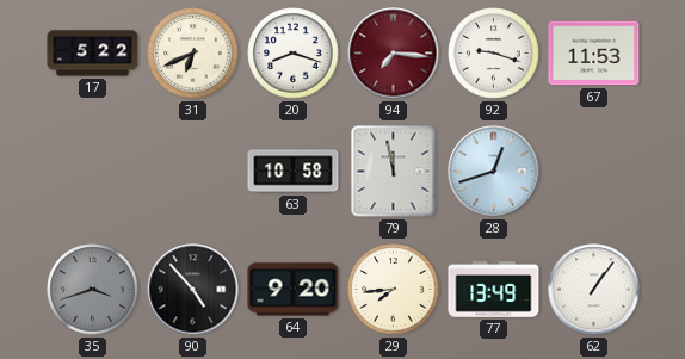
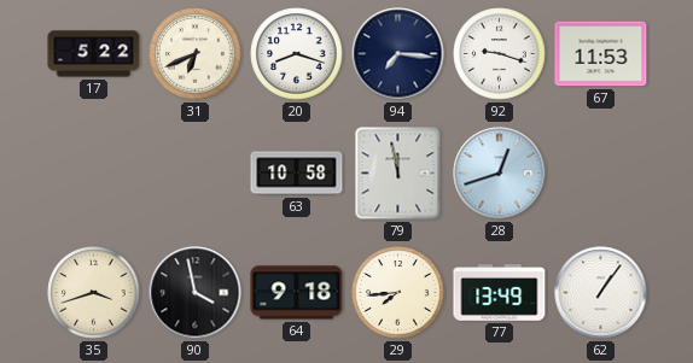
94 dial: burgundy -> navy (398, 54)
35 dial: grey -> cream (94, 293)
90: 4:53 -> 3:58 (196, 293)
64: 9:20 -> 9:18 (297, 293)
